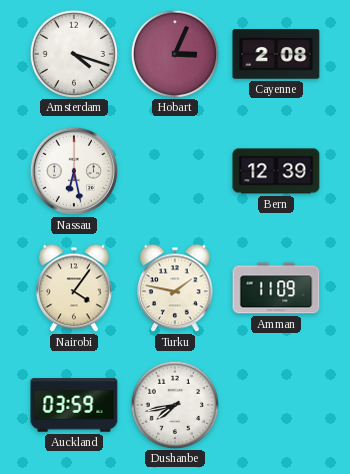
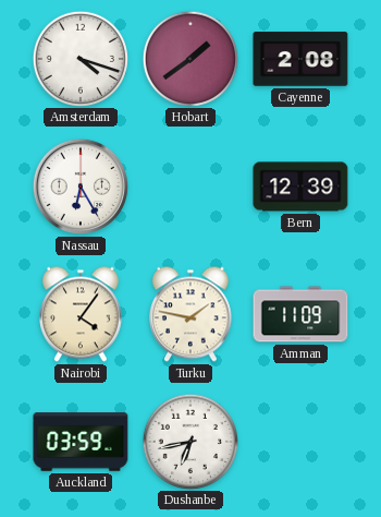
Hobart: 3:04 -> 1:39 (189, 58)
Nassau: 6:28 -> 6:25 (81, 187)
Dushanbe: 7:43 -> 6:43 (189, 441)
